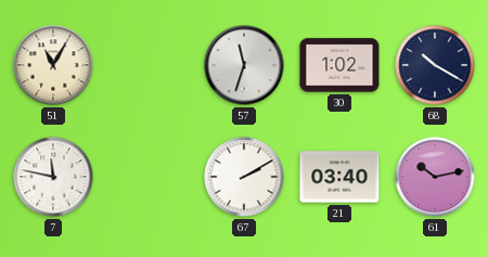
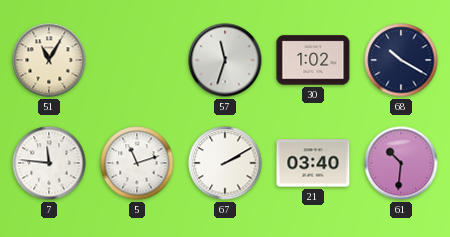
7: 11:47 -> 11:46 (49, 163)
5: none -> 11:12 (137, 163)
61: 10:13 -> 10:31 (401, 163)
